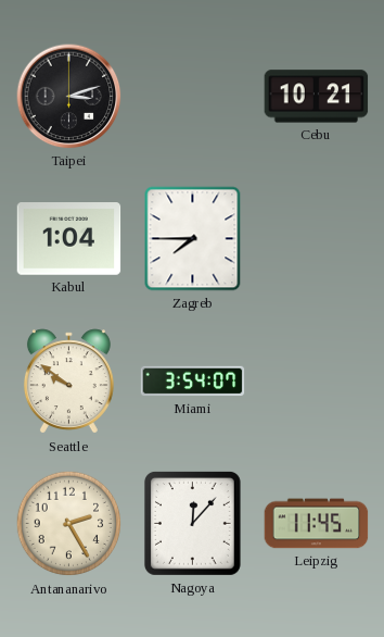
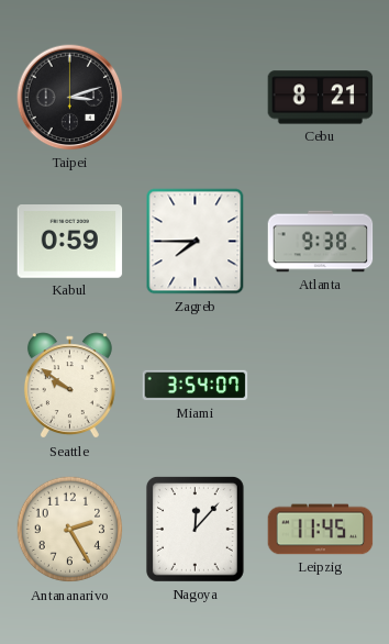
Cebu: 10:21 -> 8:21 (321, 98)
Kabul: 1:04 -> 0:59 (70, 242)
Atlanta: none -> 9:38 (321, 242)
